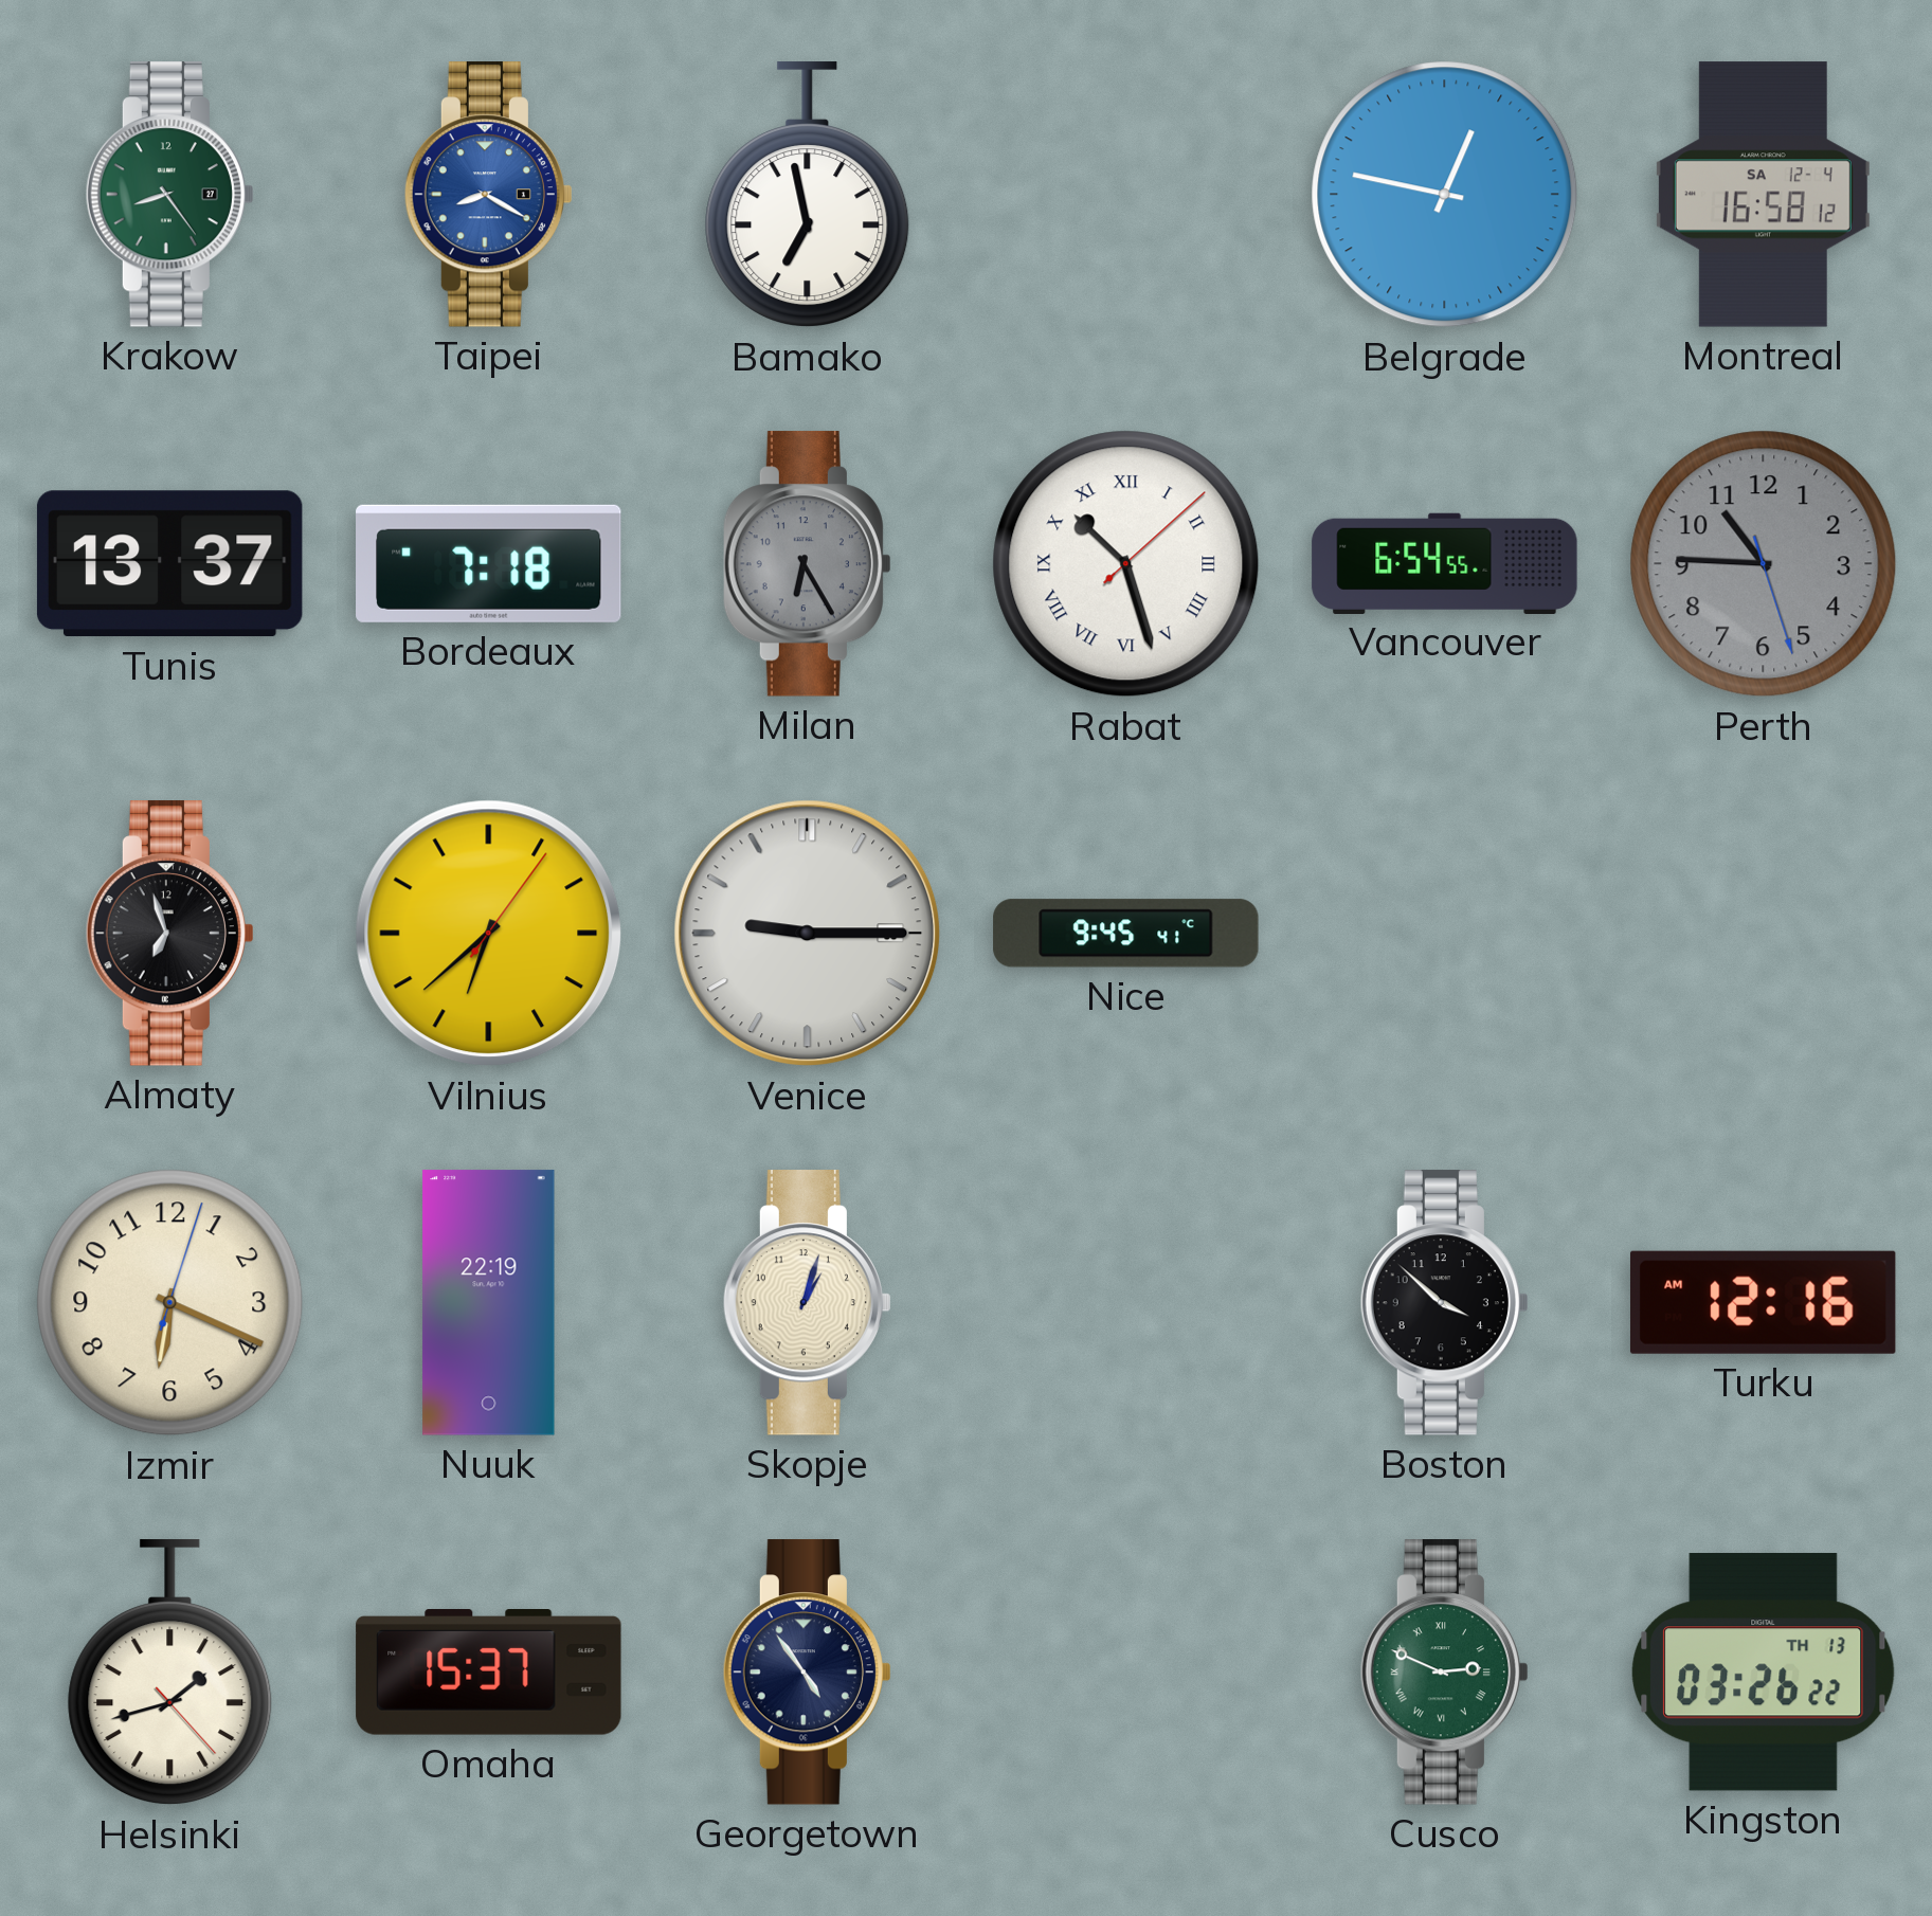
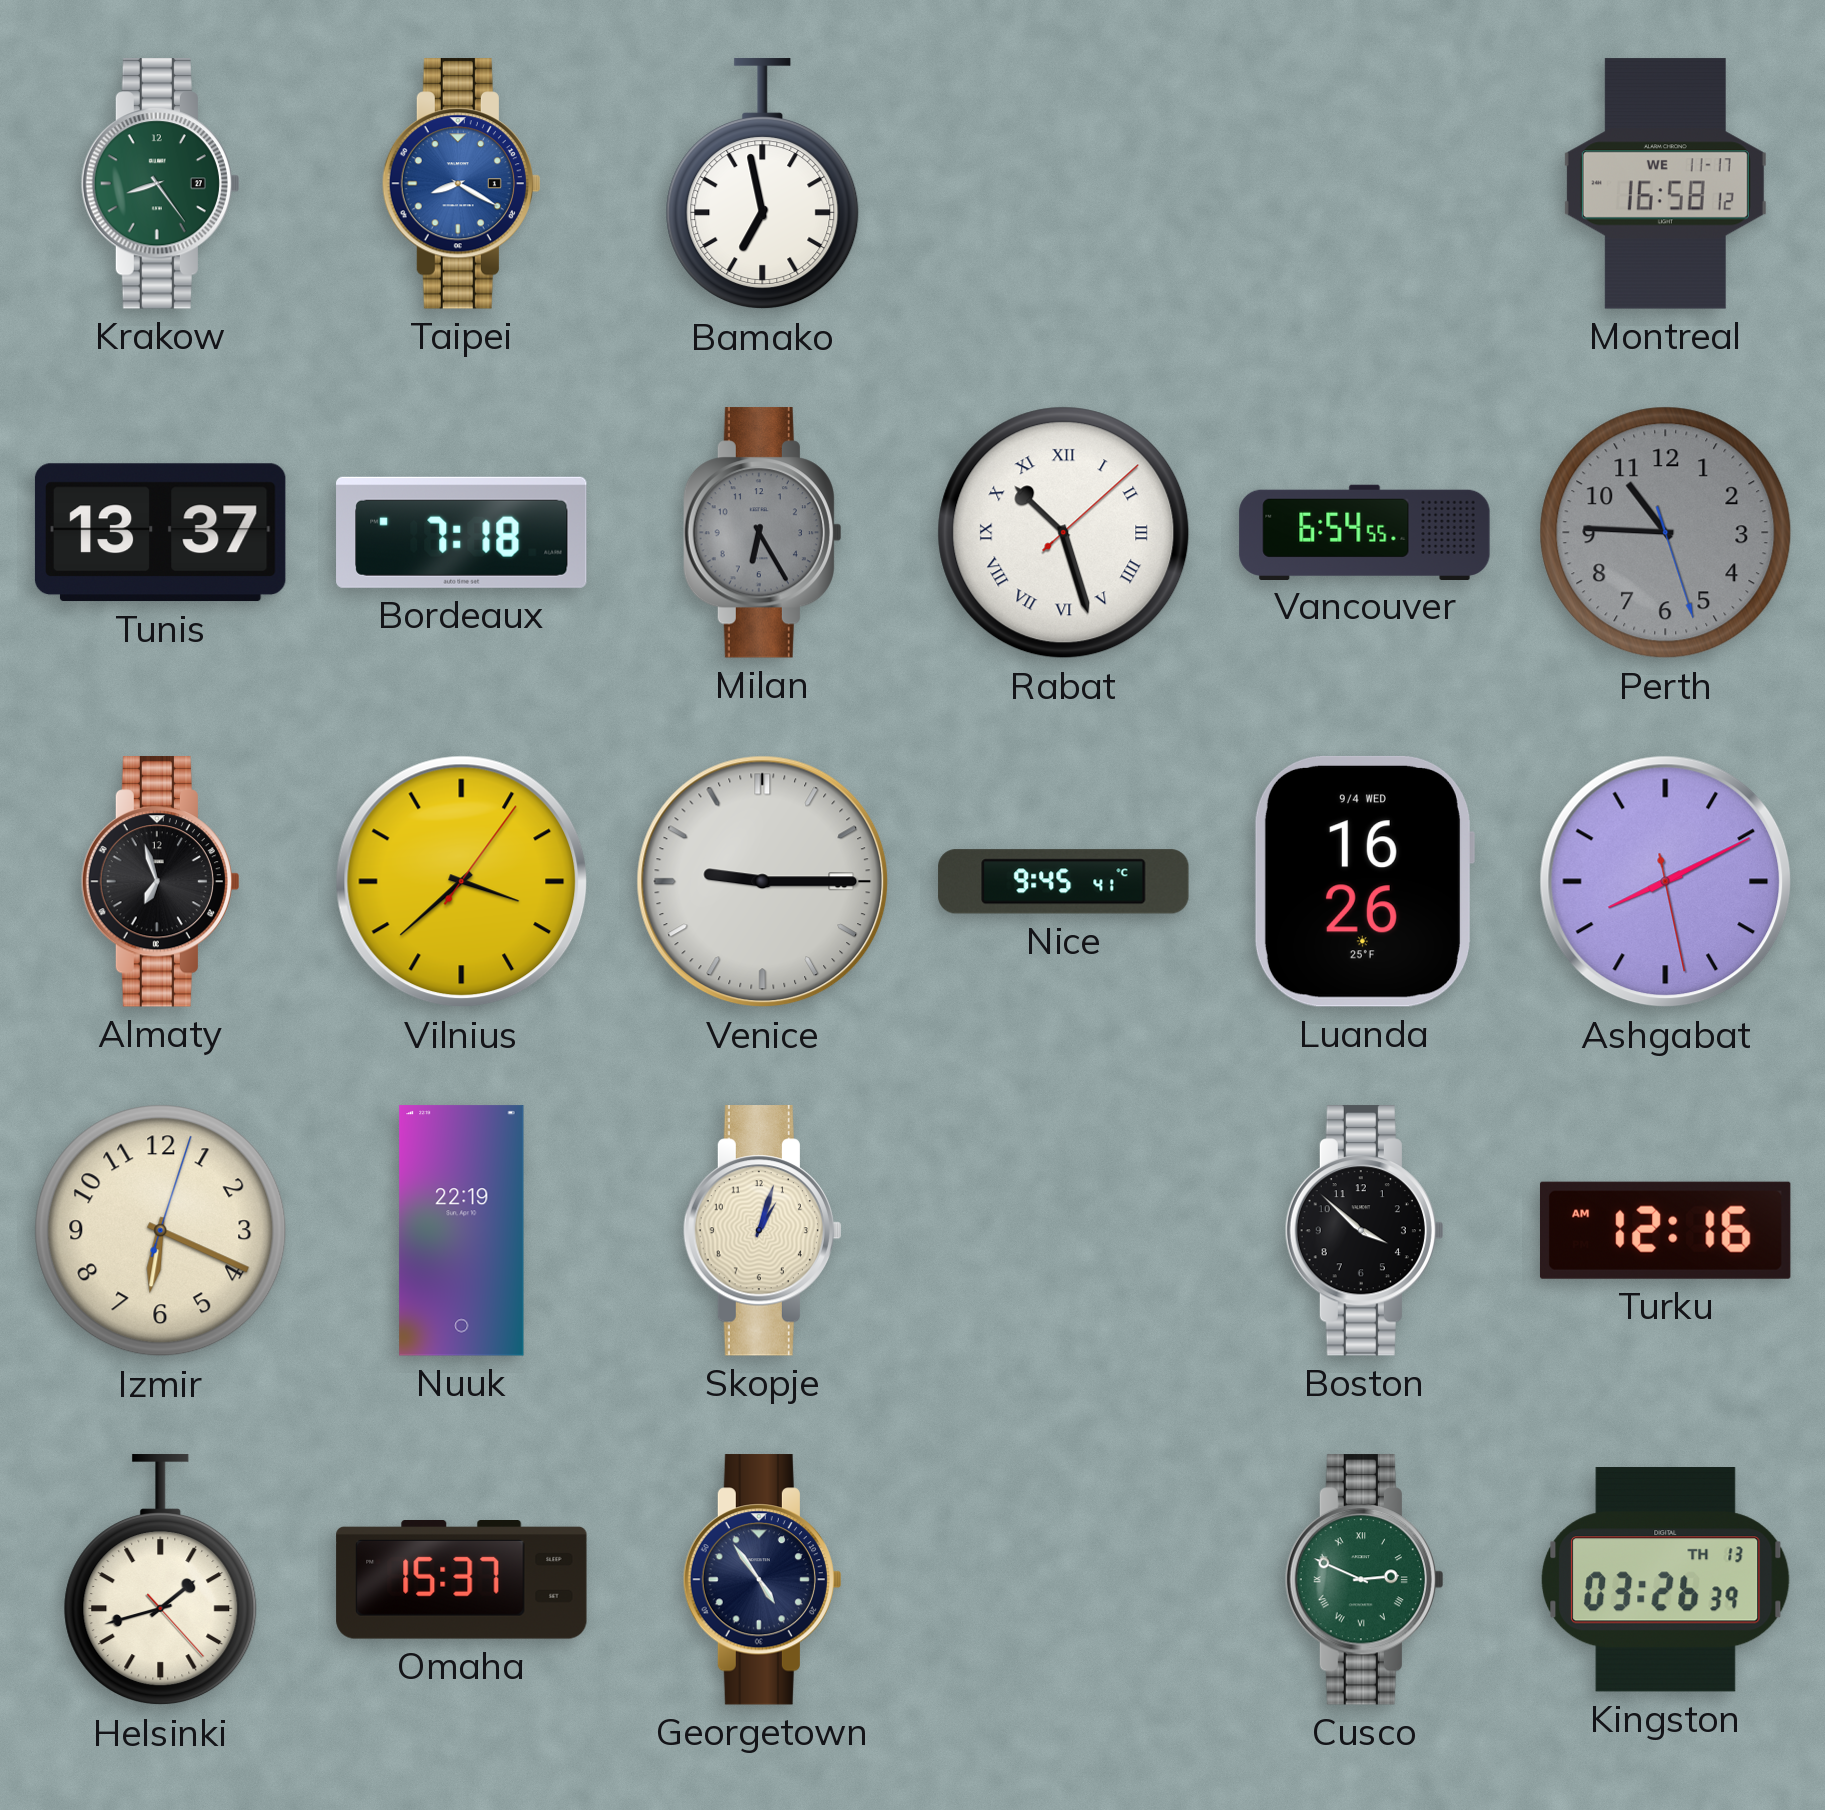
Belgrade: 12:47 -> none (1445, 195)
Montreal date: SA 12-4 -> WE 11-17 (1665, 184)
Vilnius: 6:38 -> 3:38 (462, 882)
Luanda: none -> 16:26 (1364, 881)
Ashgabat: none -> 8:10 (1666, 882)
Kingston: 03:26:22 -> 03:26:39 (1666, 1580)
